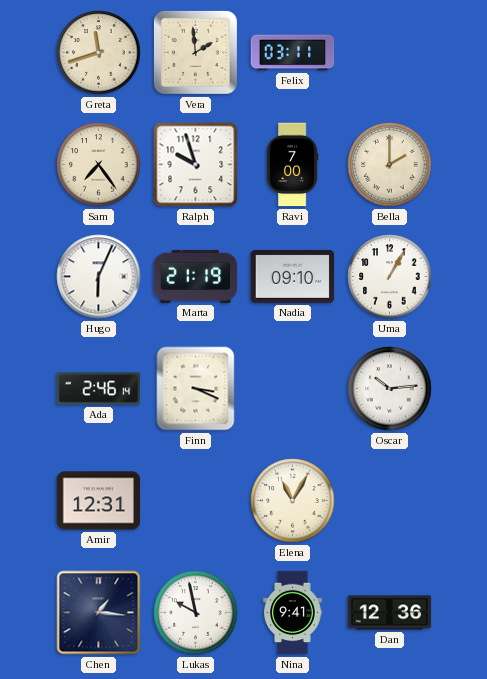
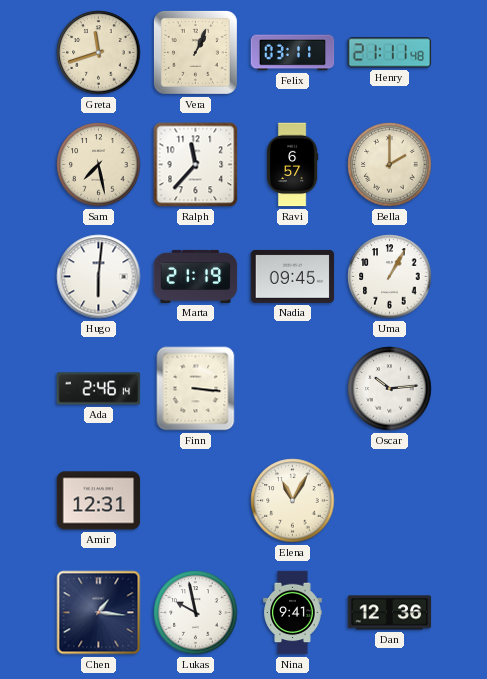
Vera: 1:59 -> 1:04 (195, 52)
Henry: none -> 21:11 (390, 53)
Sam: 7:24 -> 7:28 (99, 165)
Ralph: 9:57 -> 11:37 (196, 165)
Ravi: 7:00 -> 6:57 (292, 165)
Hugo: 6:04 -> 6:01 (99, 277)
Nadia: 09:10 -> 09:45 (293, 276)
Finn: 3:19 -> 3:16 (196, 389)
